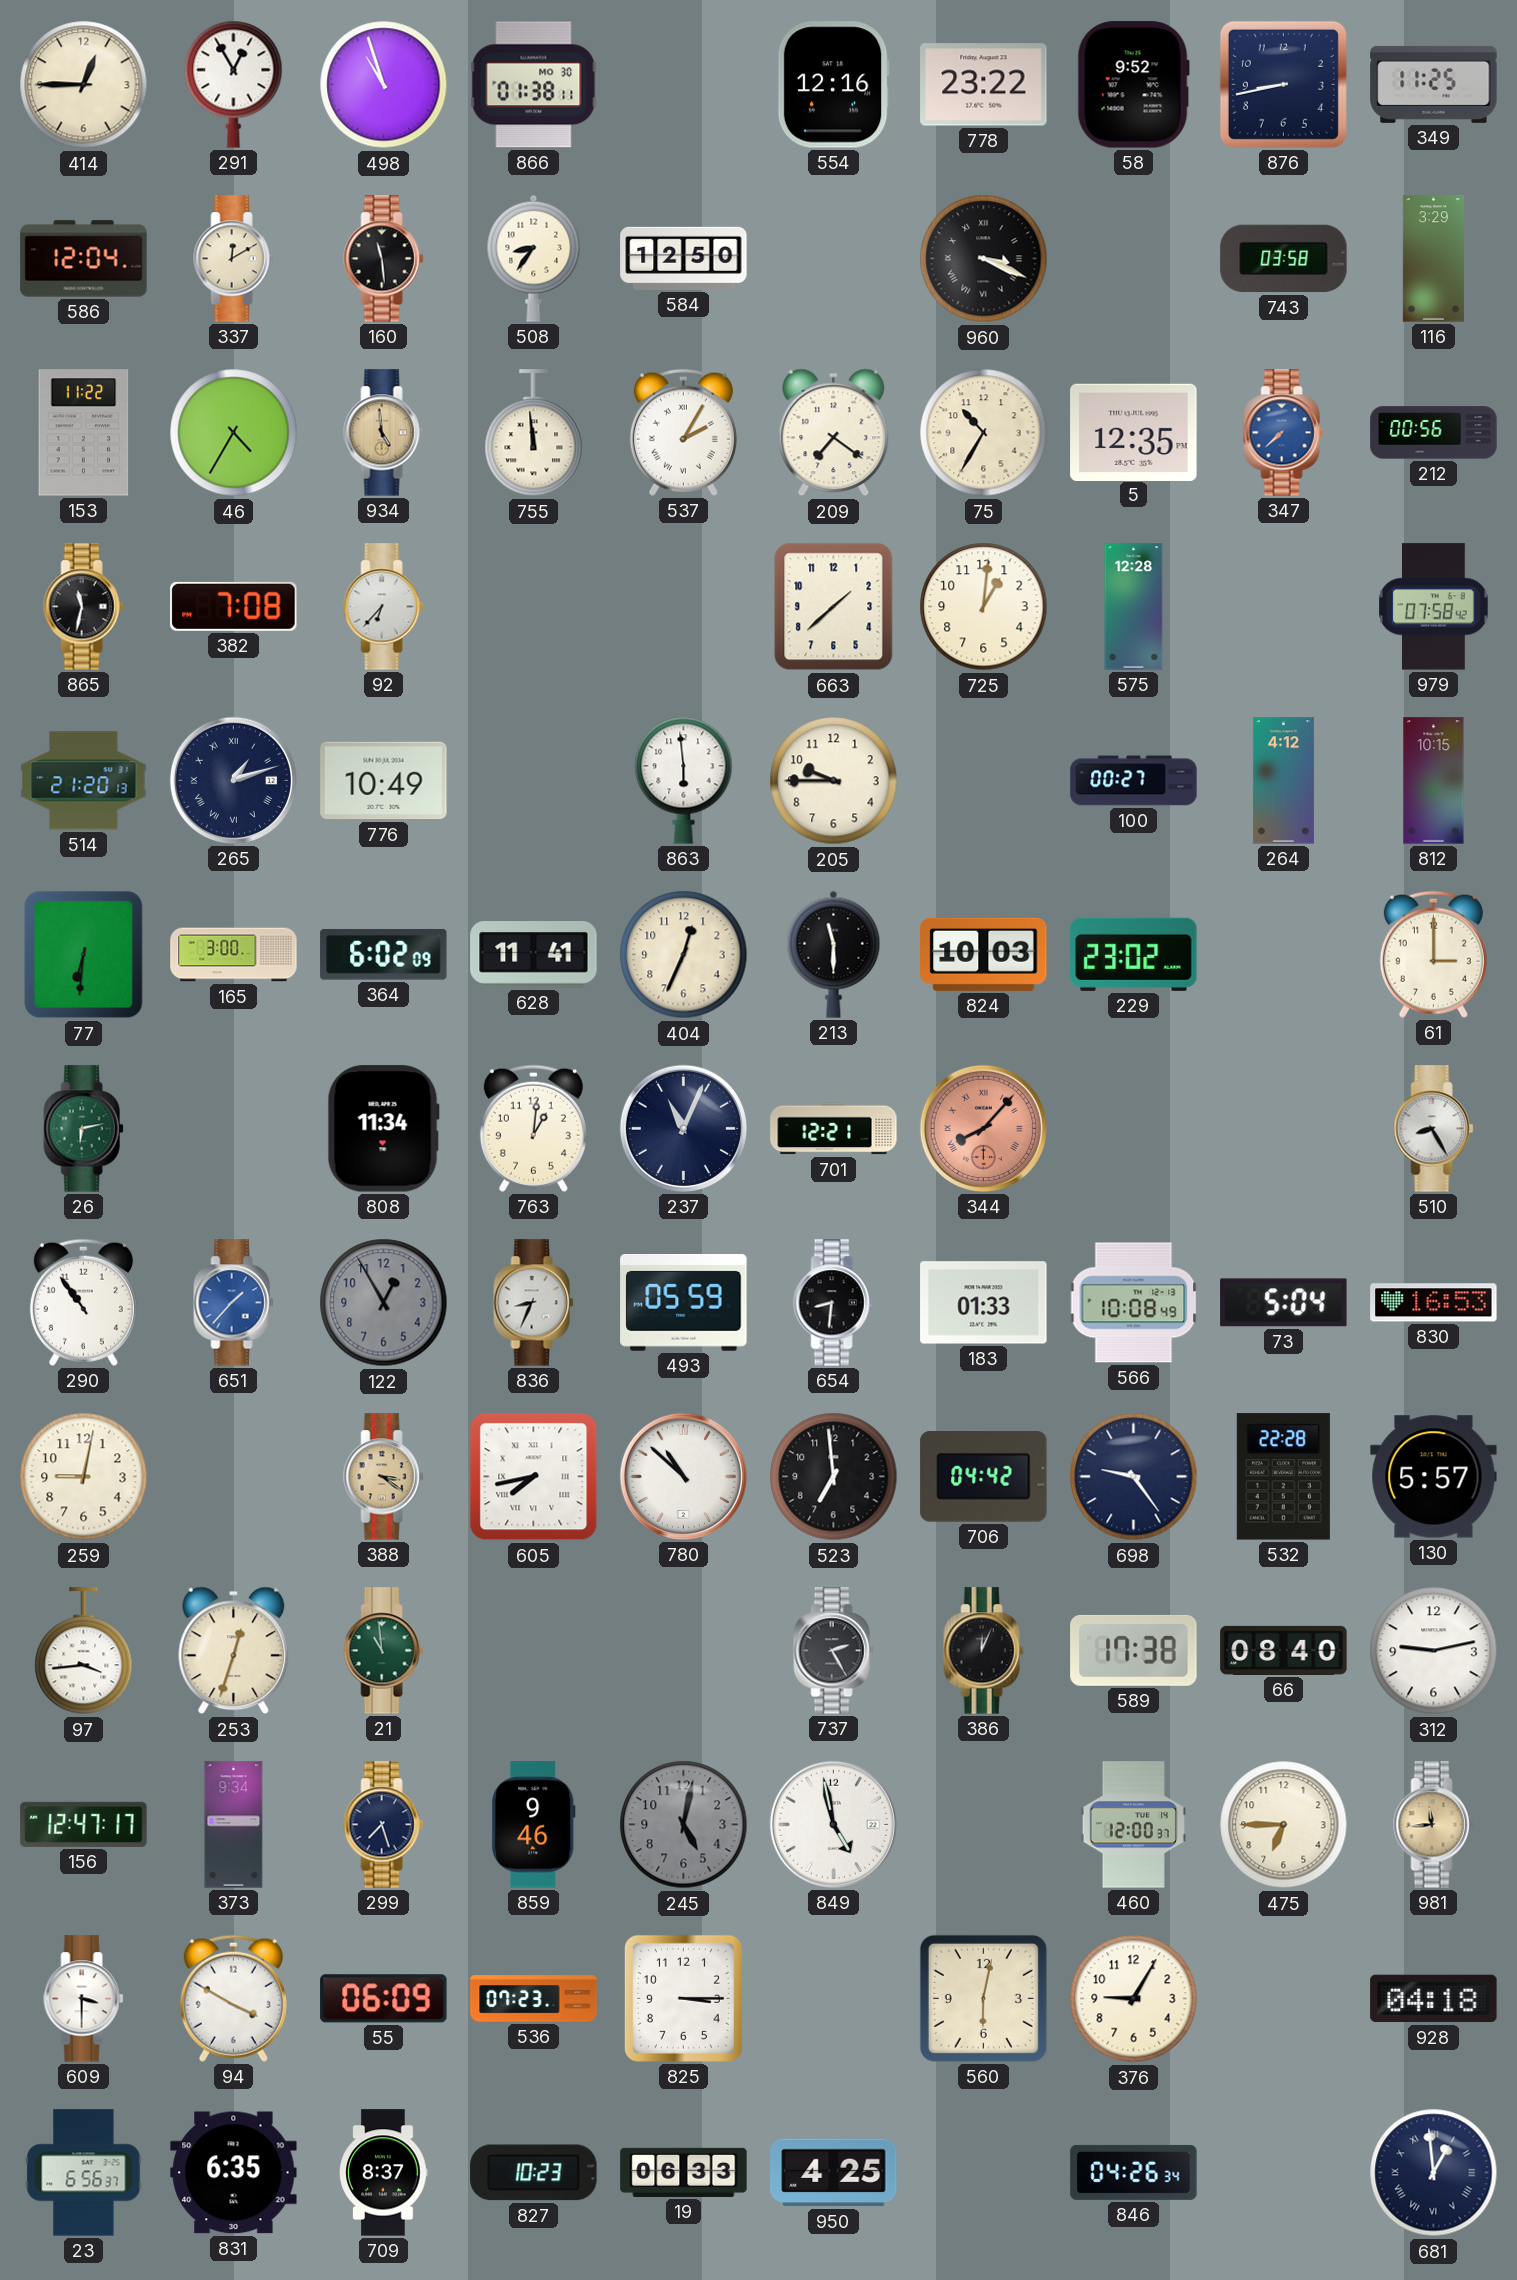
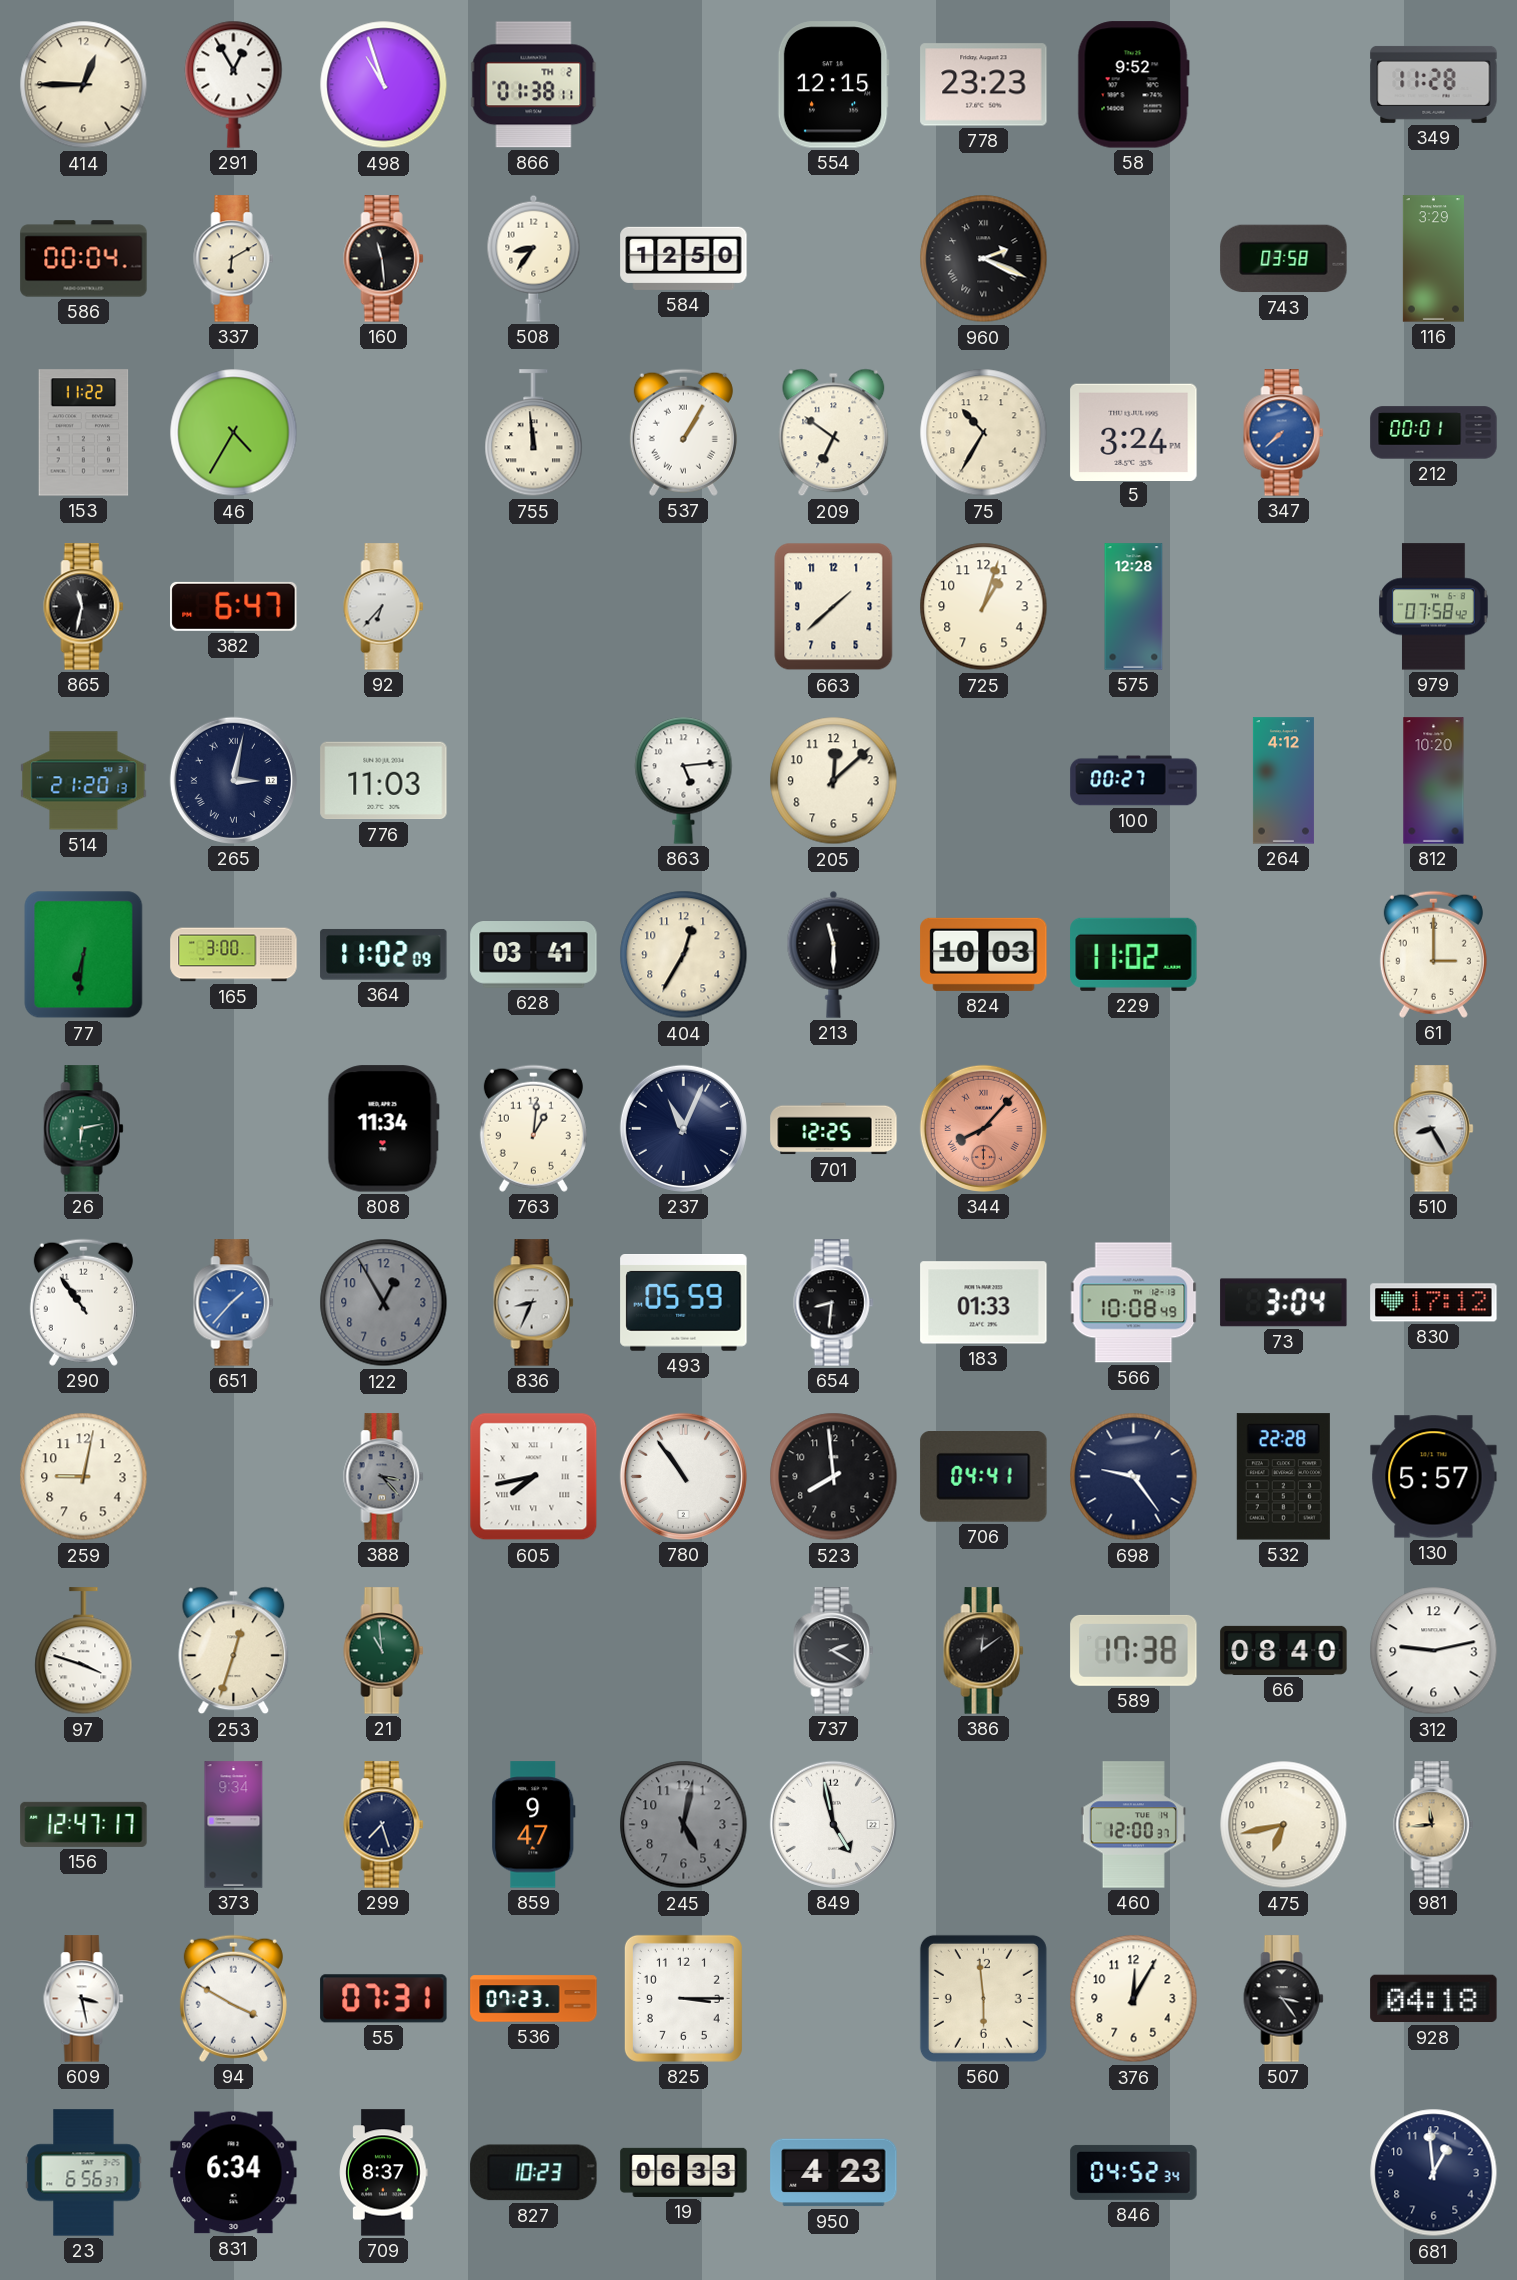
866 date: MO 30 -> TH 2 (534, 85)
554: 12:16 -> 12:15 (833, 85)
778: 23:22 -> 23:23 (984, 85)
876: 8:43 -> none (1283, 84)
349: 11:25 -> 11:28 (1434, 84)
586: 12:04 -> 00:04 (84, 259)
337: 12:10 -> 6:10 (234, 259)
960: 3:19 -> 2:19 (984, 259)
934: 4:59 -> none (384, 433)
537: 2:05 -> 1:05 (683, 432)
209: 7:21 -> 6:51 (834, 433)
5: 12:35 -> 3:24 (1134, 432)
212: 00:56 -> 00:01 (1434, 433)
382: 7:08 -> 6:47 (234, 606)
725: 1:01 -> 1:03 (984, 607)
265: 1:12 -> 3:02 (233, 780)
776: 10:49 -> 11:03 (384, 781)
863: 5:59 -> 5:14 (684, 780)
205: 9:45 -> 12:08 (834, 781)
812: 10:15 -> 10:20 (1434, 781)
364: 6:02 -> 11:02 (384, 954)
628: 11:41 -> 03:41 (534, 955)
404: 12:34 -> 12:35 (684, 955)
229: 23:02 -> 11:02 (1134, 954)
701: 12:21 -> 12:25 (834, 1129)
73: 5:04 -> 3:04 (1284, 1303)
830: 16:53 -> 17:12 (1434, 1303)
388: 3:21 -> 3:23 (384, 1477)
388 dial: champagne -> grey (384, 1477)
780: 10:52 -> 10:54 (683, 1476)
523: 6:59 -> 7:59 (834, 1477)
706: 04:42 -> 04:41 (984, 1477)
97: 3:44 -> 3:48 (84, 1651)
737: 2:25 -> 2:20 (834, 1651)
386: 12:04 -> 12:09 (984, 1651)
859: 9:46 -> 9:47 (534, 1825)
475: 6:45 -> 6:43 (1284, 1825)
609: 3:30 -> 3:28 (84, 1999)
55: 06:09 -> 07:31 (384, 1999)
560: 6:02 -> 5:59 (983, 1998)
376: 9:05 -> 12:05 (1134, 1999)
507: none -> 3:24 (1284, 1999)
831: 6:35 -> 6:34 (234, 2173)
950: 4:25 -> 4:23 (834, 2173)
846: 04:26 -> 04:52 (1134, 2172)
681 numerals: Roman -> Arabic (1434, 2173)
